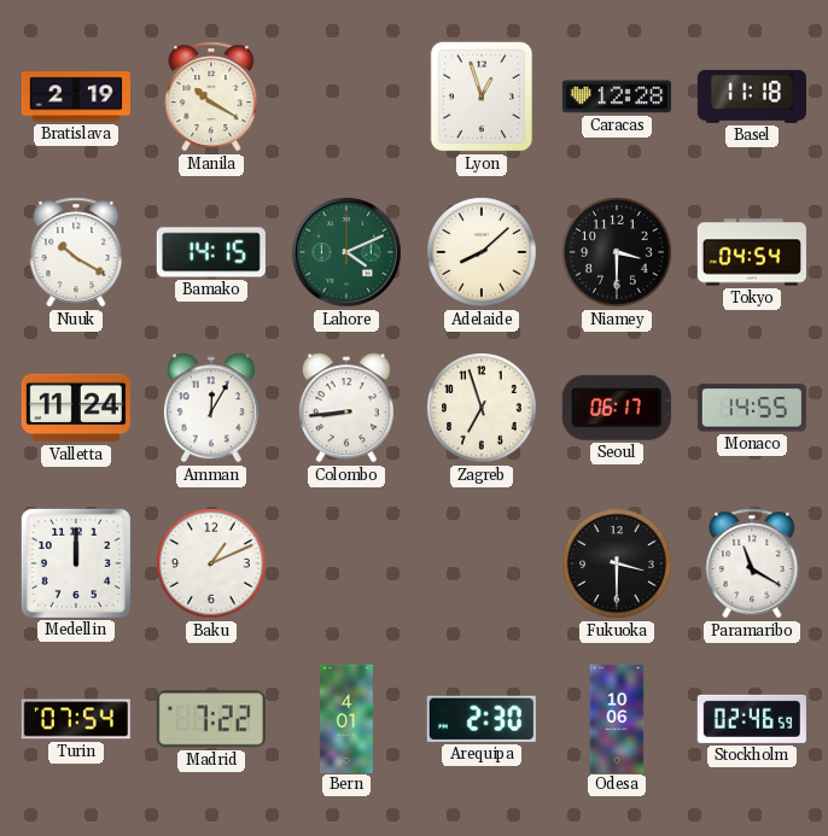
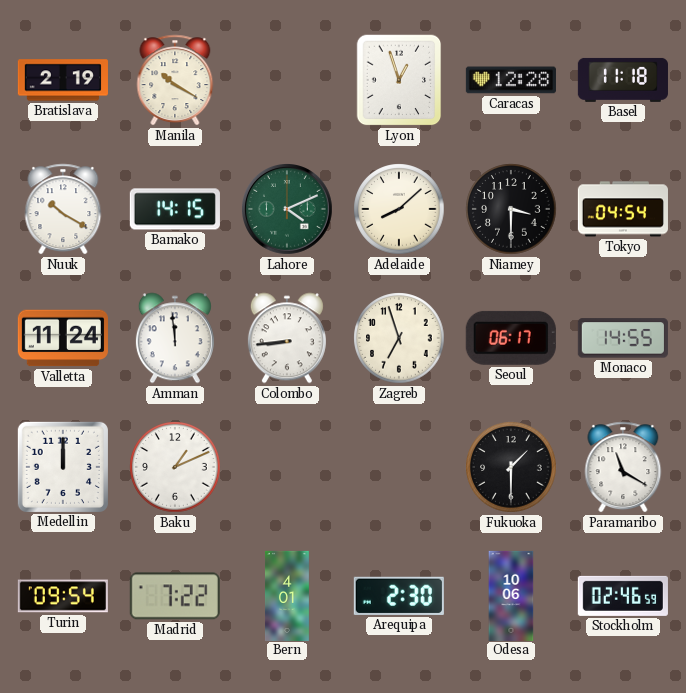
Amman: 12:05 -> 11:59 (175, 338)
Fukuoka: 3:30 -> 1:30 (511, 467)
Turin: 07:54 -> 09:54 (63, 596)
